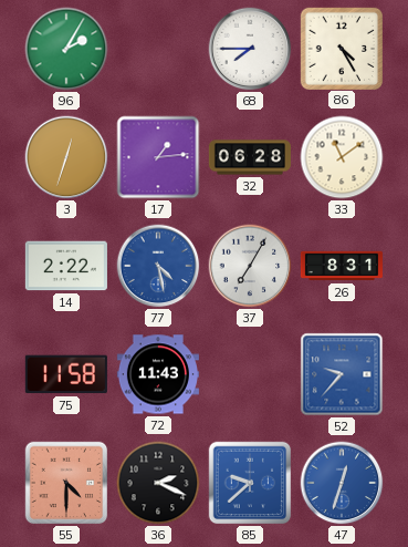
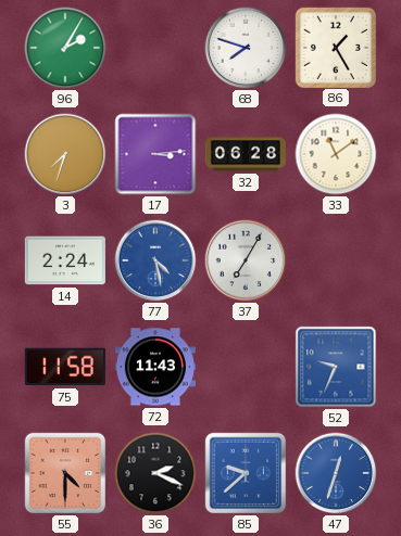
68: 7:45 -> 7:48 (246, 48)
86: 4:25 -> 1:25 (335, 47)
3: 12:33 -> 7:33 (65, 154)
17: 1:14 -> 3:14 (155, 154)
14: 2:22 -> 2:24 (65, 260)
26: 8:31 -> none (341, 266)
52: 9:37 -> 9:34 (336, 367)
